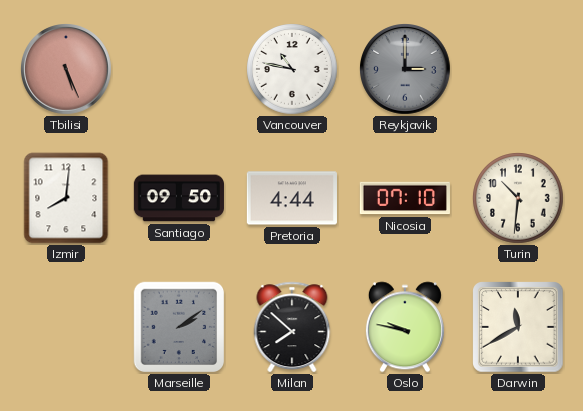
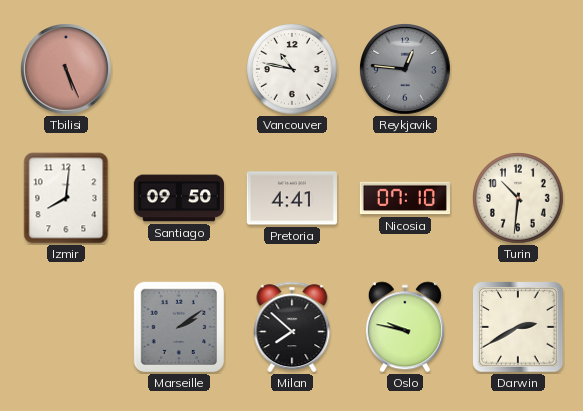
Reykjavik: 3:00 -> 12:46 (406, 70)
Pretoria: 4:44 -> 4:41 (292, 198)
Darwin: 11:40 -> 2:40 (518, 327)
